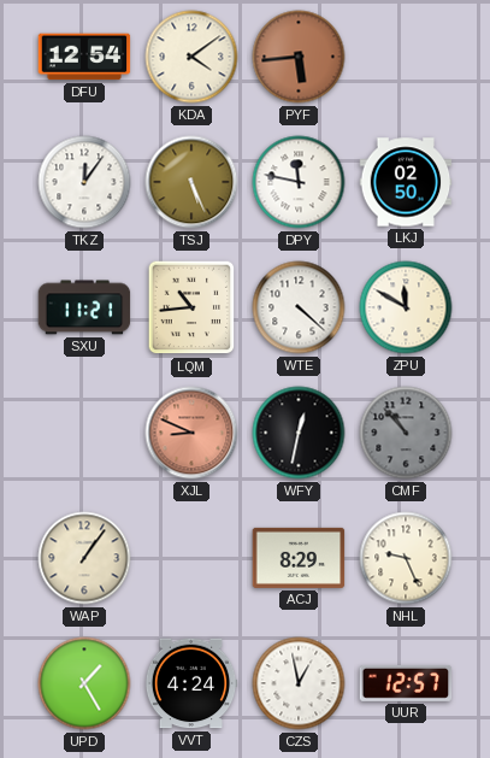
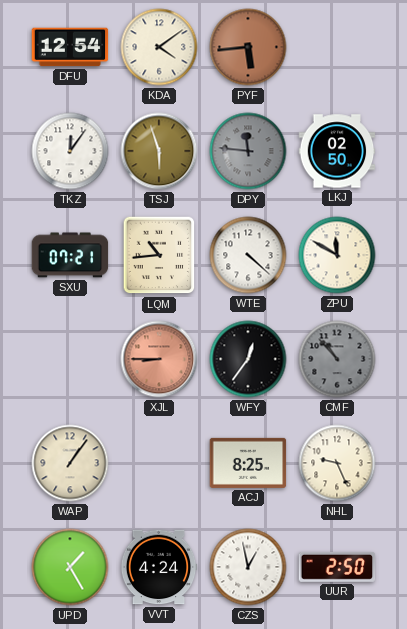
TSJ: 5:26 -> 5:57 (159, 151)
DPY: 11:47 -> 11:46 (248, 151)
DPY dial: white -> grey (248, 151)
SXU: 11:21 -> 07:21 (70, 255)
XJL: 8:49 -> 8:45 (159, 359)
WFY: 12:32 -> 12:36 (248, 359)
ACJ: 8:29 -> 8:25 (248, 463)
UUR: 12:57 -> 2:50 (337, 567)
